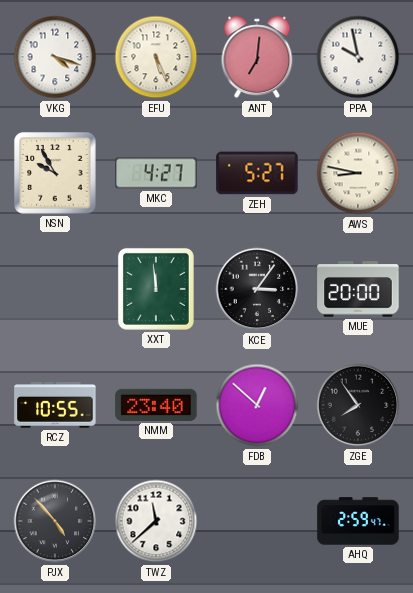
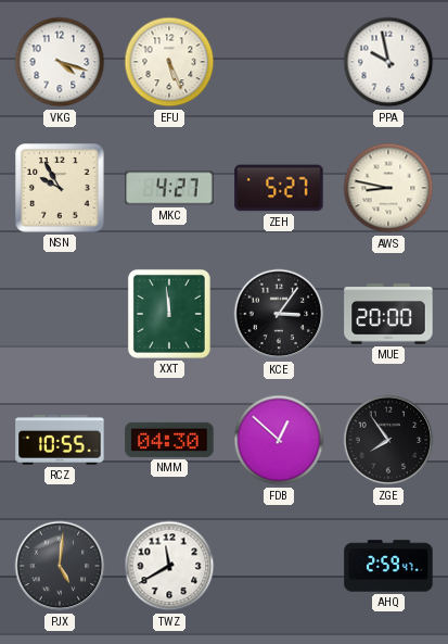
ANT: 7:01 -> none (257, 57)
NMM: 23:40 -> 04:30 (169, 440)
PJX: 4:53 -> 5:01 (60, 566)
TWZ: 11:38 -> 11:40 (169, 566)
